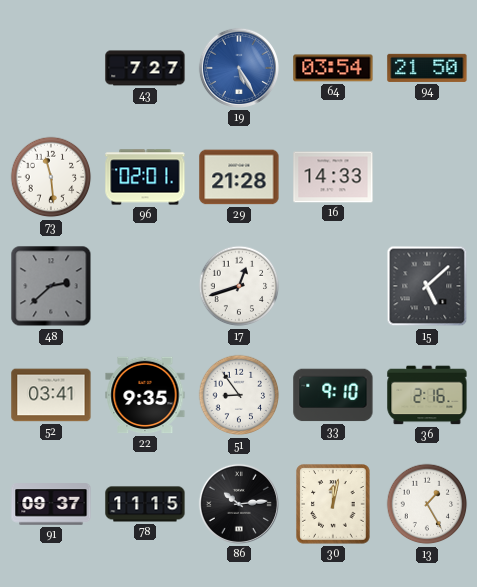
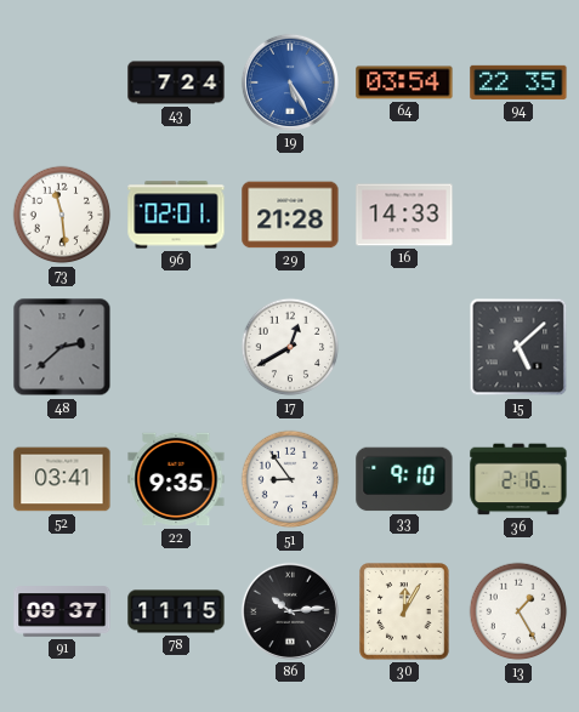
43: 7:27 -> 7:24 (176, 82)
94: 21:50 -> 22:35 (518, 82)
17: 12:42 -> 12:40 (290, 347)
30: 12:02 -> 12:05 (404, 611)
